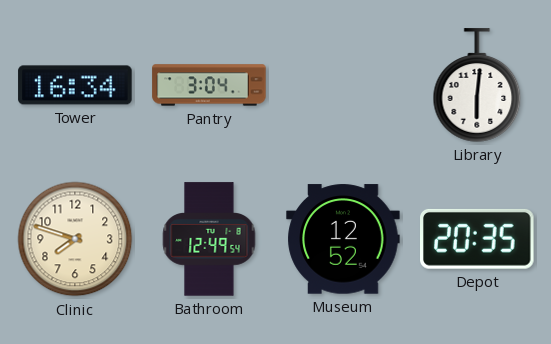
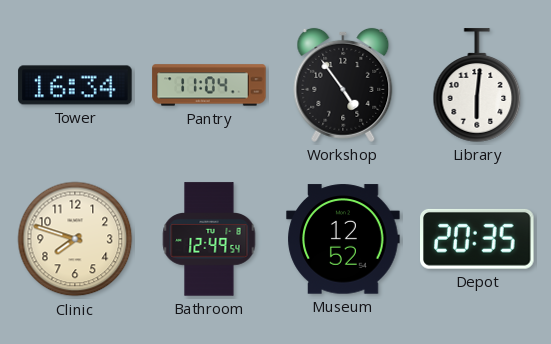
Pantry: 3:04 -> 11:04 (209, 85)
Workshop: none -> 4:54 (343, 85)
